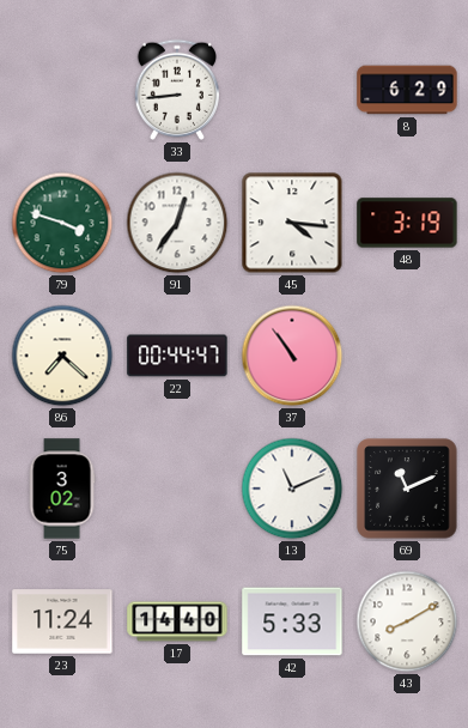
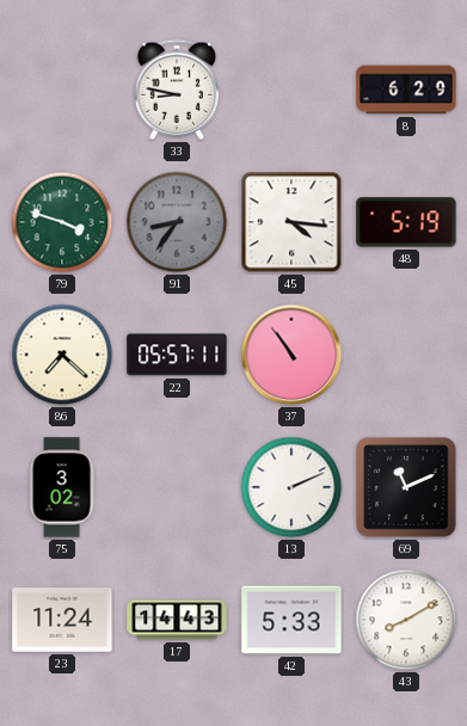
33: 8:44 -> 8:47 (176, 90)
91: 12:36 -> 8:36 (177, 222)
91 dial: white -> grey (177, 222)
48: 3:19 -> 5:19 (406, 222)
22: 00:44 -> 05:57 (177, 355)
13: 11:11 -> 2:11 (291, 487)
17: 14:40 -> 14:43 (177, 620)
